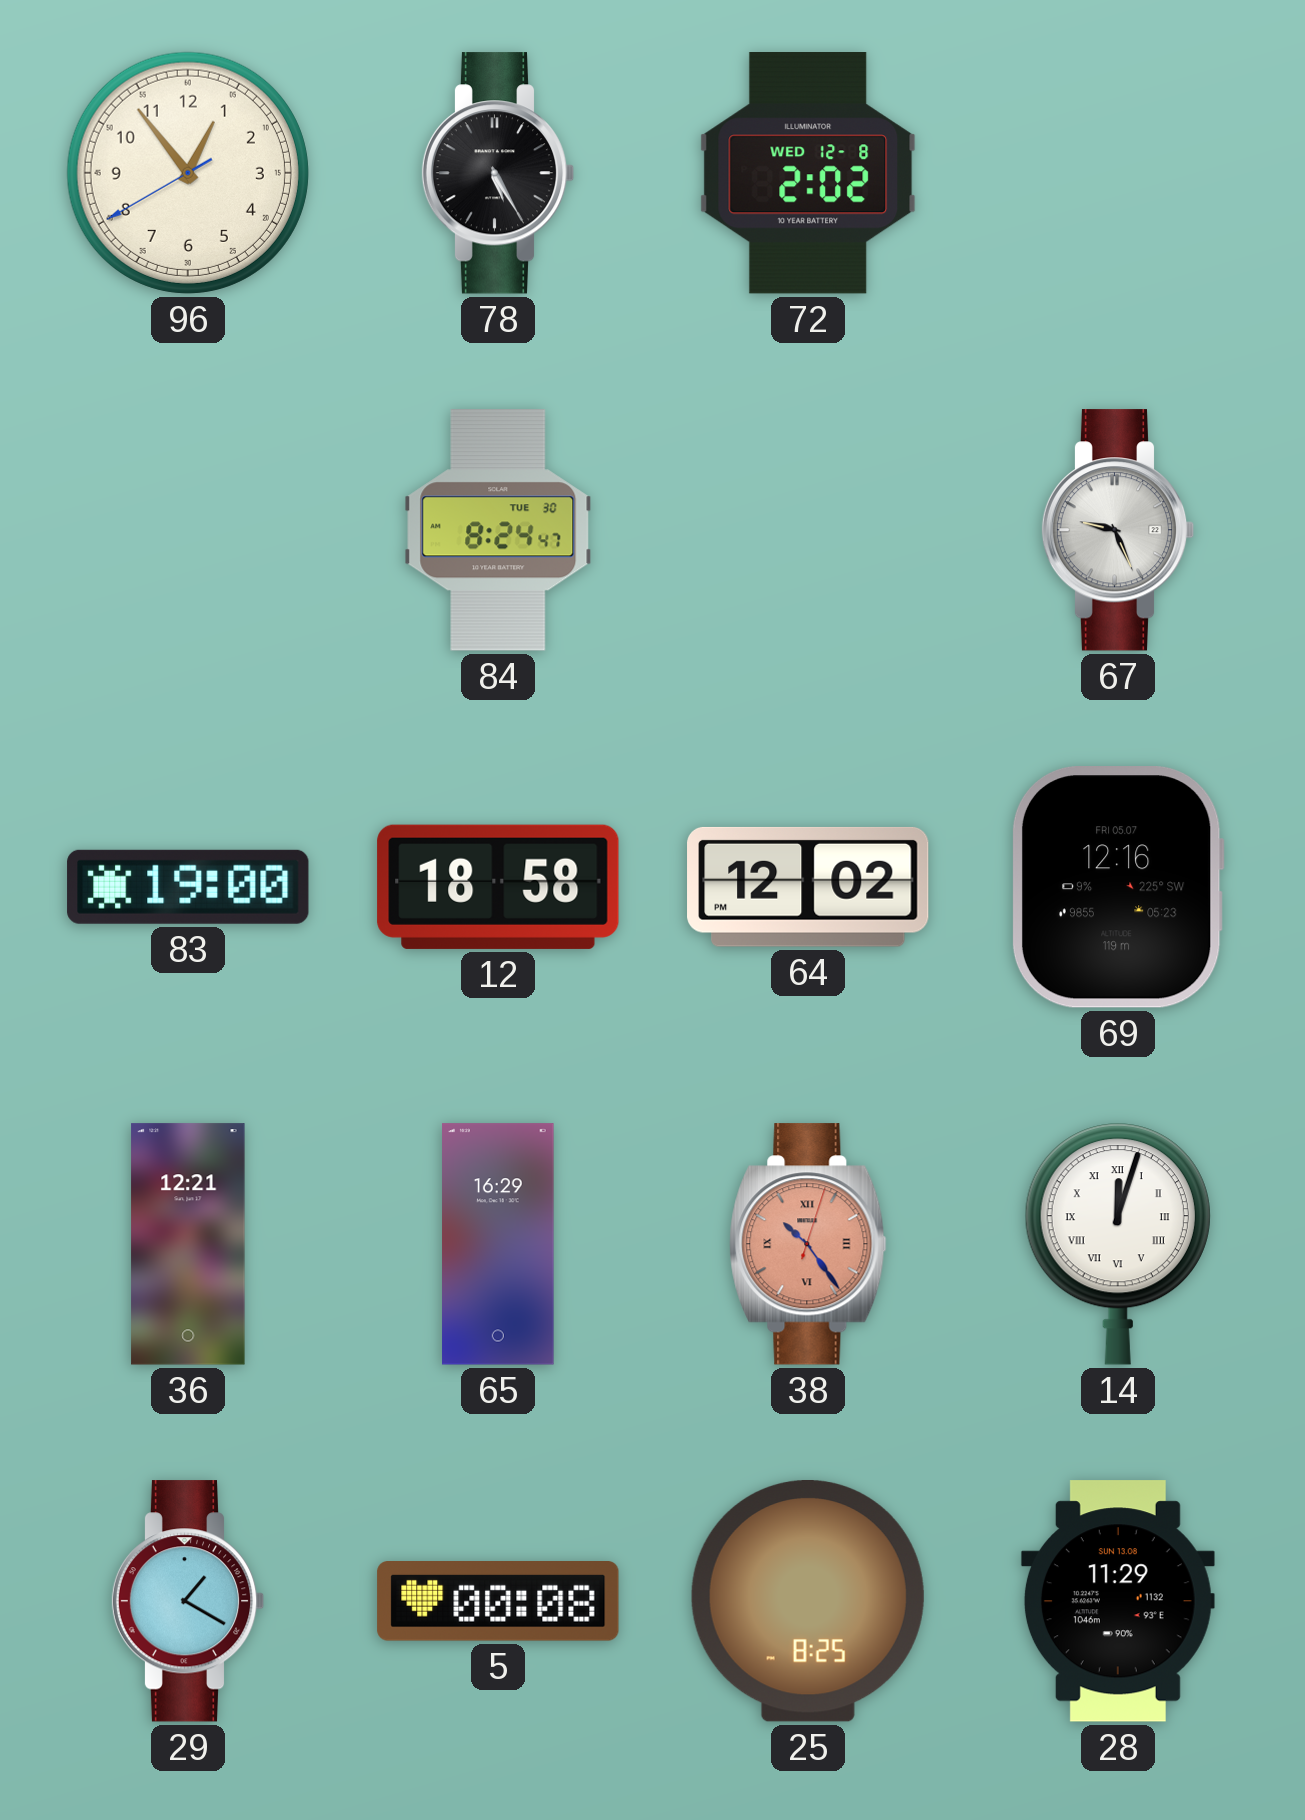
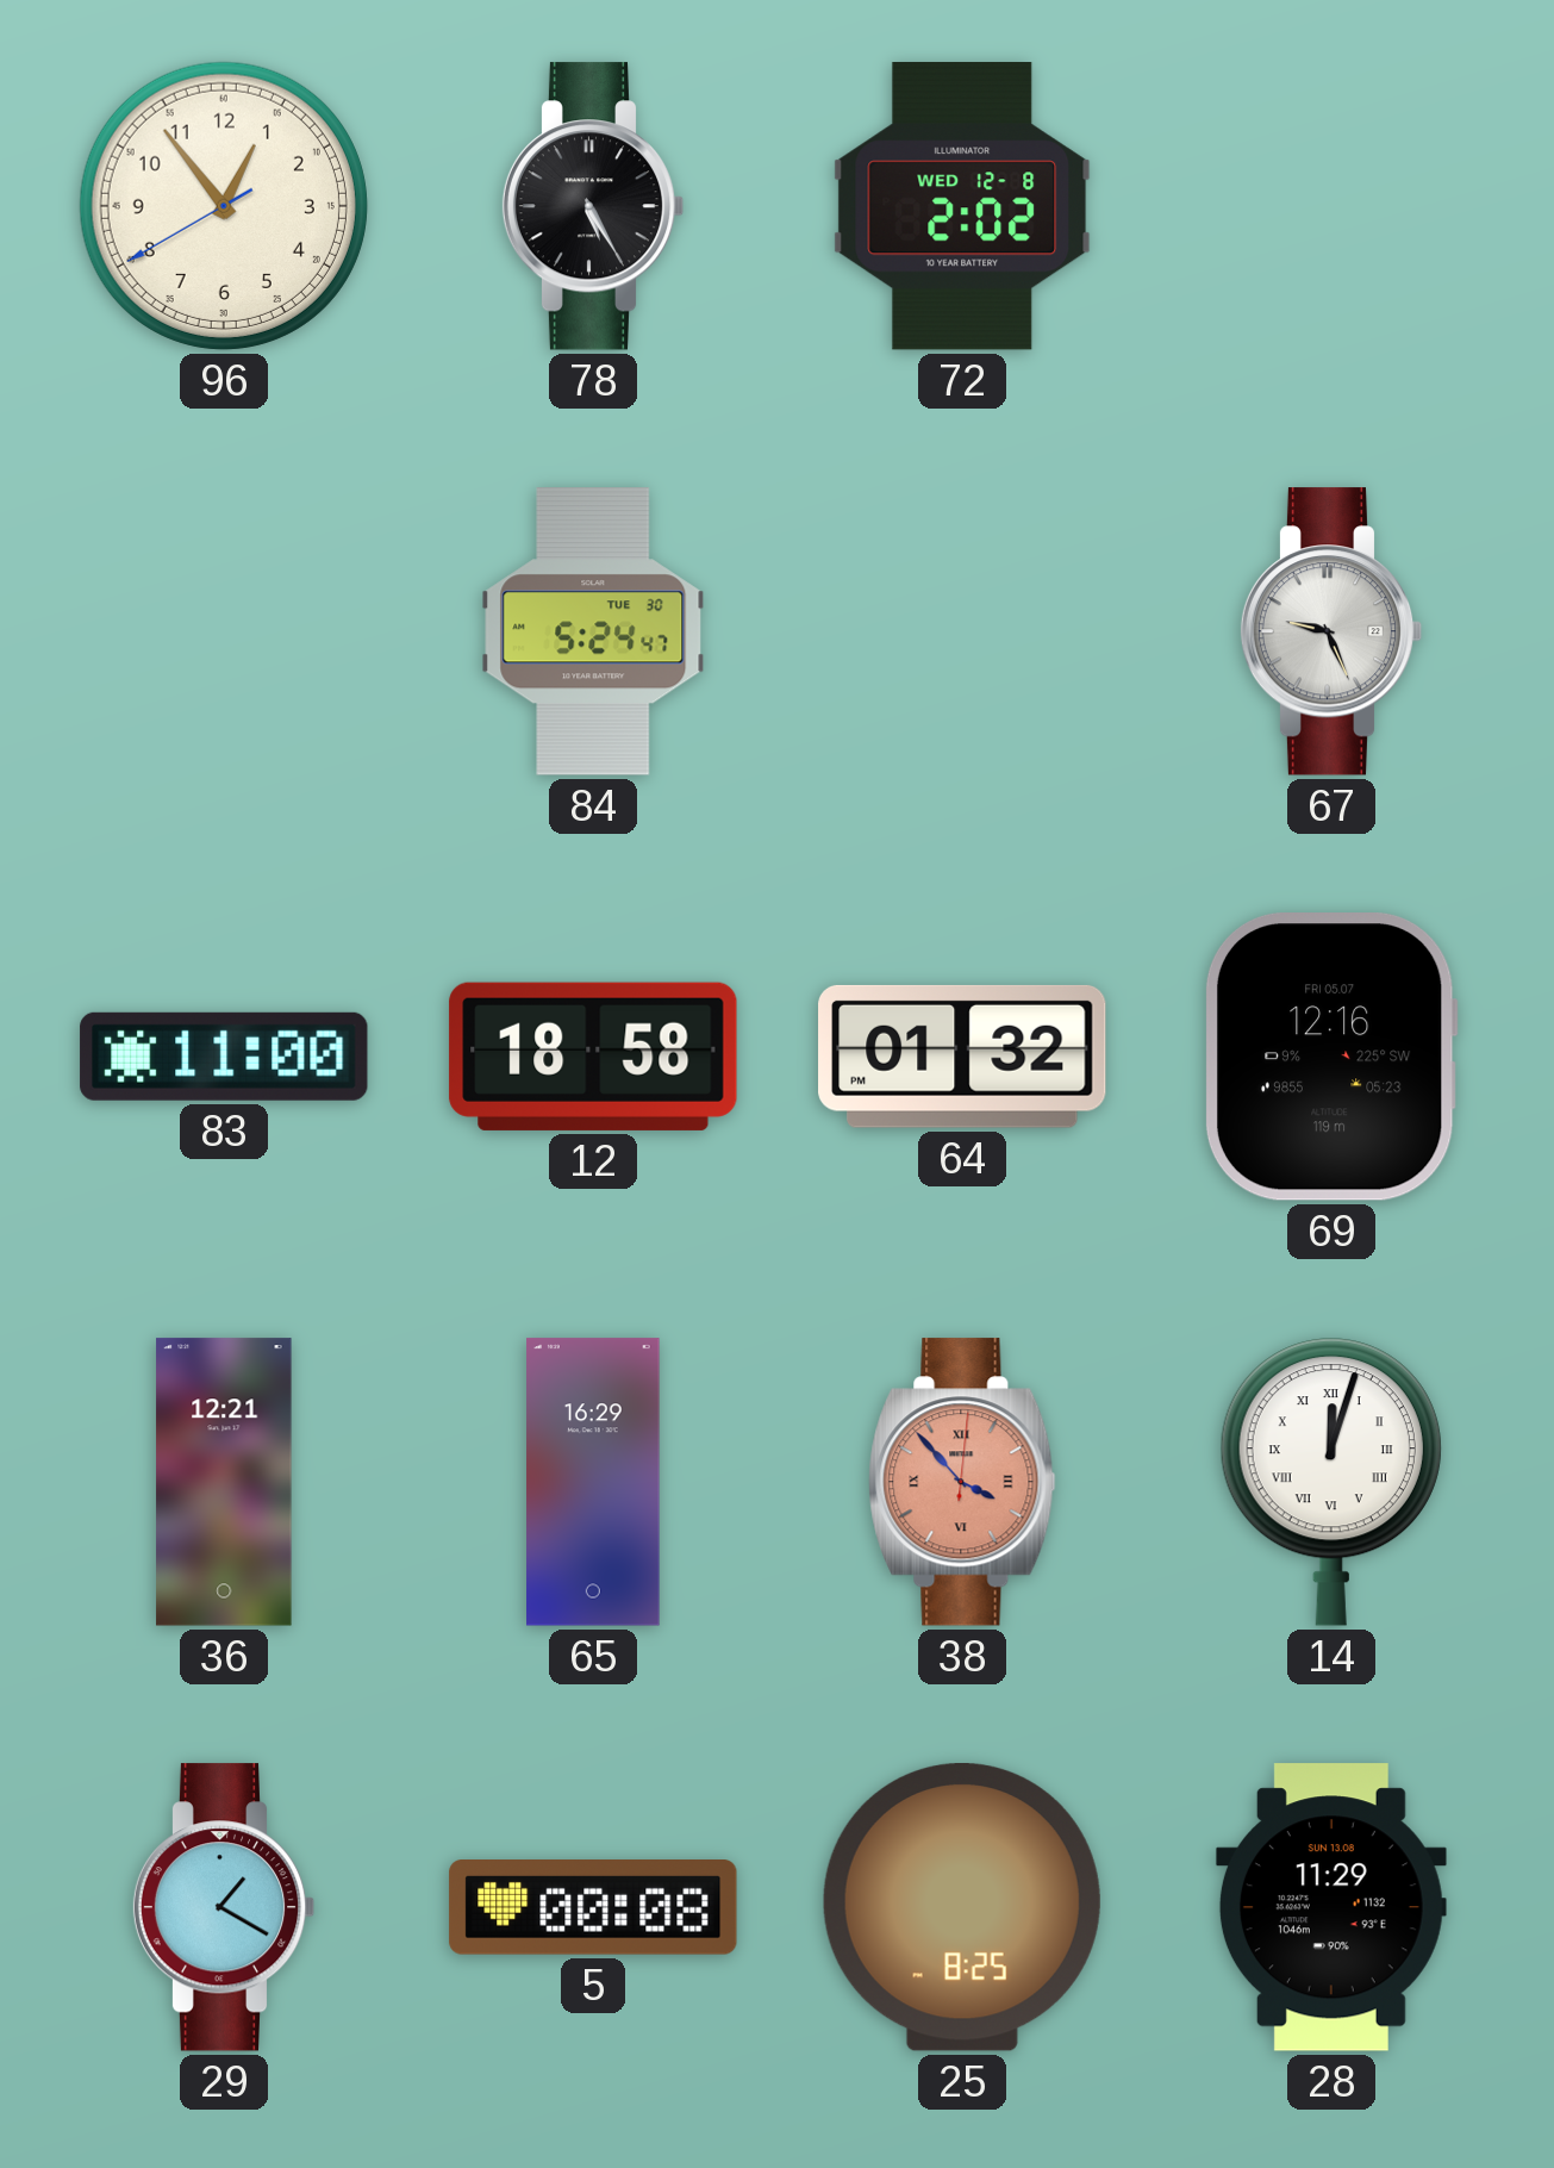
84: 8:24 -> 5:24 (593, 631)
83: 19:00 -> 11:00 (224, 1057)
64: 12:02 -> 01:32 (962, 1057)
38: 10:24 -> 3:53 (962, 1482)
